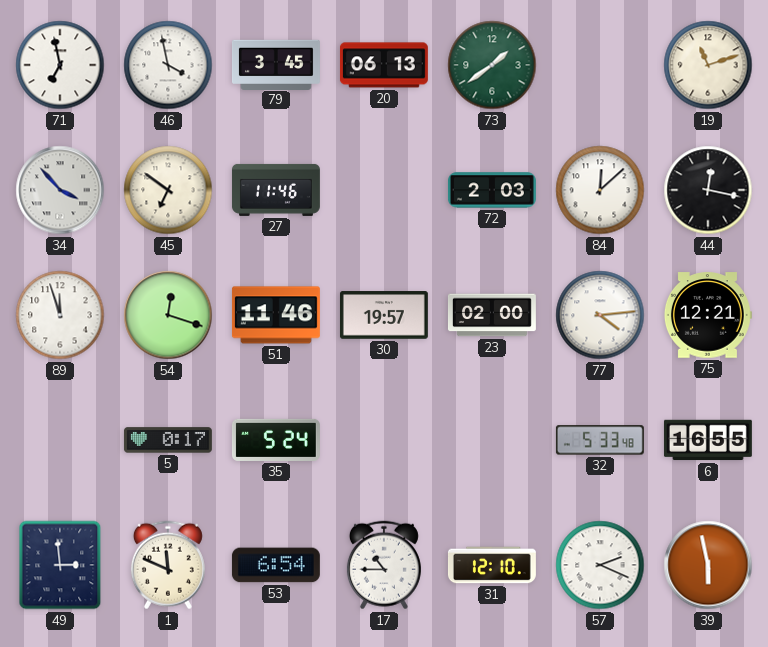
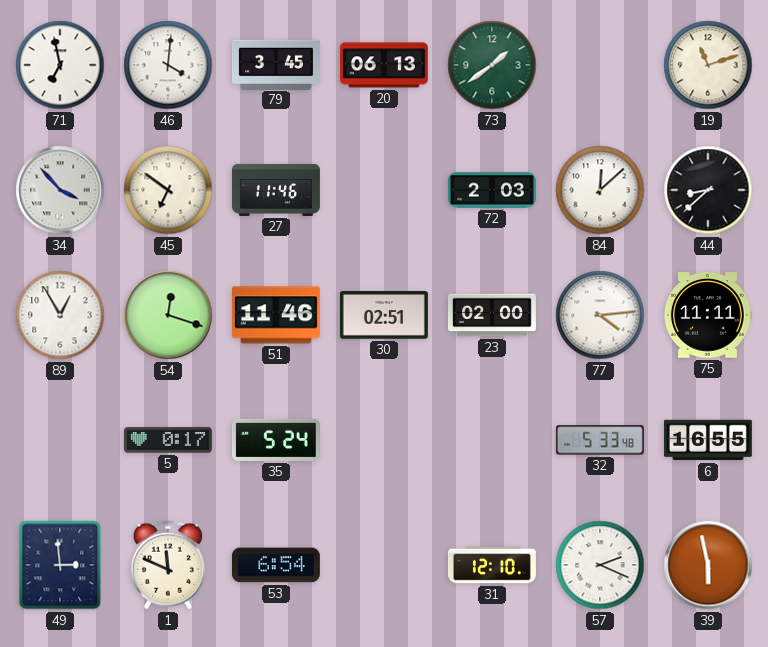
46: 3:58 -> 4:01 (168, 65)
44: 12:17 -> 8:38 (708, 190)
89: 11:57 -> 12:55 (60, 315)
30: 19:57 -> 02:51 (384, 315)
75: 12:21 -> 11:11 (708, 315)
17: 10:45 -> none (384, 565)
